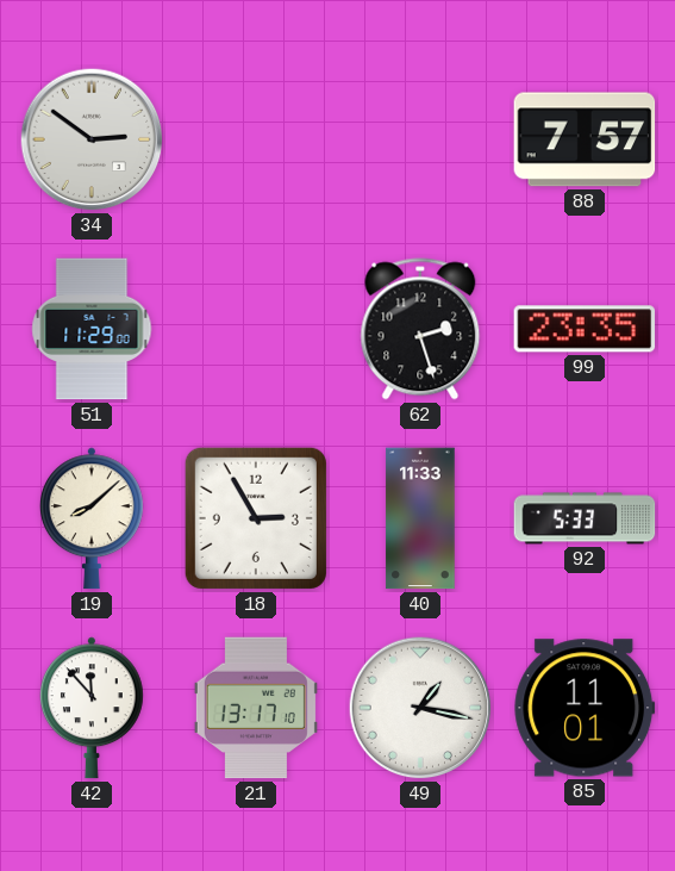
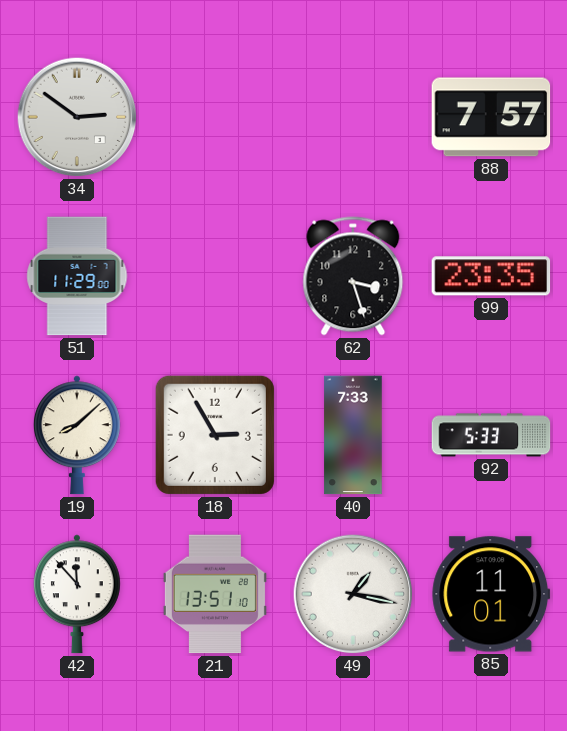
62: 2:27 -> 3:27 (353, 276)
40: 11:33 -> 7:33 (353, 435)
21: 13:17 -> 13:51 (215, 594)
